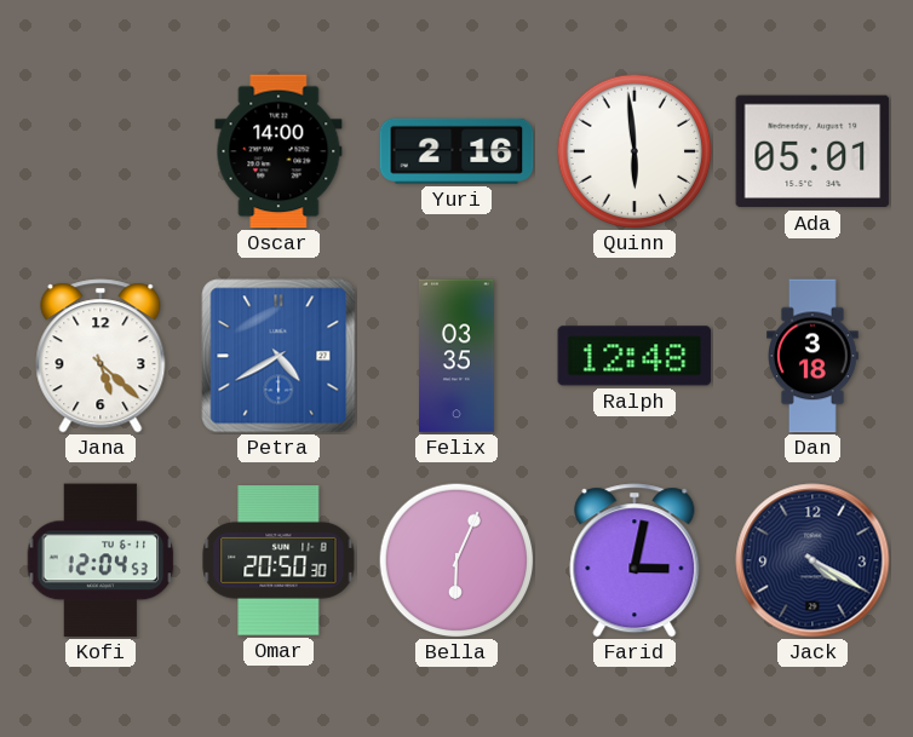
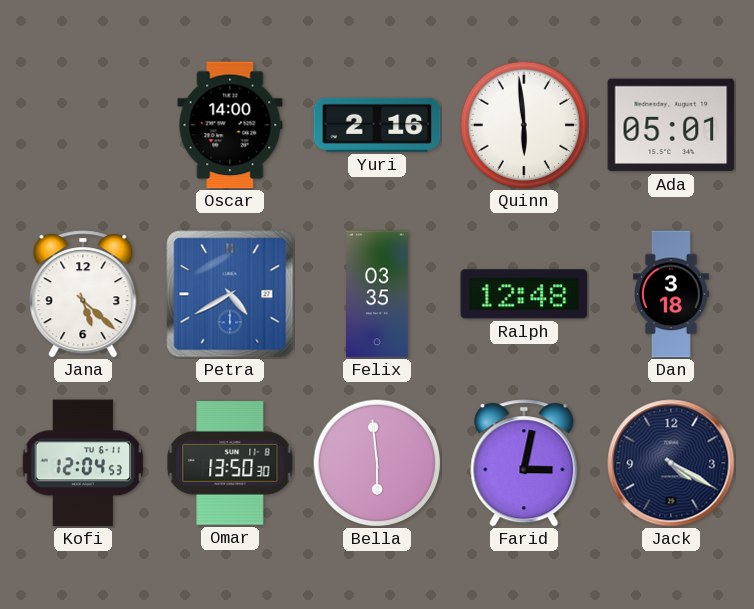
Omar: 20:50 -> 13:50 (230, 464)
Bella: 6:04 -> 5:59 (377, 463)
